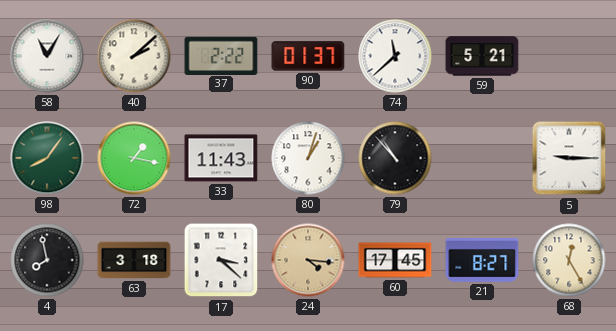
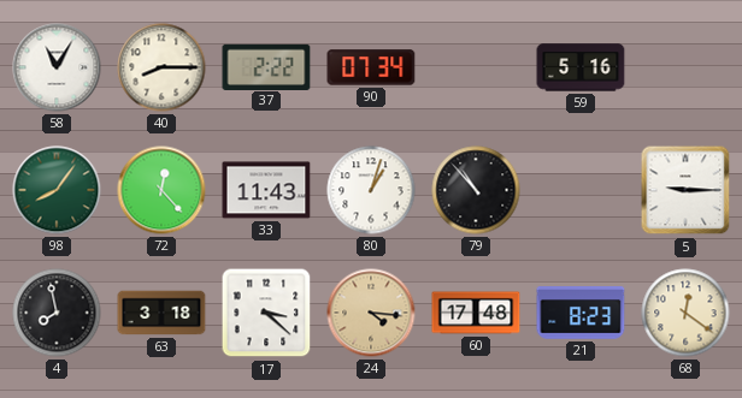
40: 2:08 -> 8:15 (161, 67)
90: 01:37 -> 07:34 (371, 67)
74: 11:38 -> none (395, 56)
59: 5:21 -> 5:16 (581, 67)
72: 1:17 -> 12:23 (161, 190)
60: 17:45 -> 17:48 (476, 313)
21: 8:27 -> 8:23 (581, 313)
68: 12:25 -> 12:21 (685, 313)
